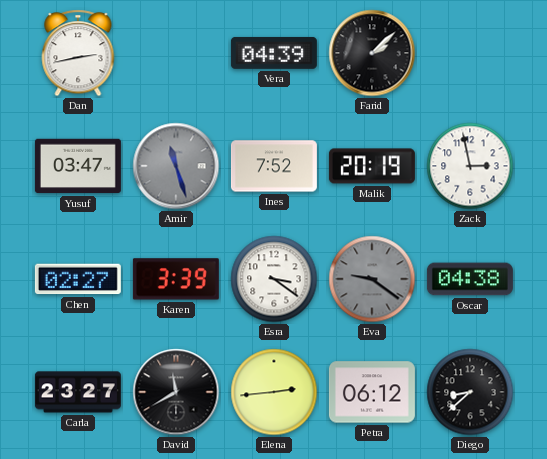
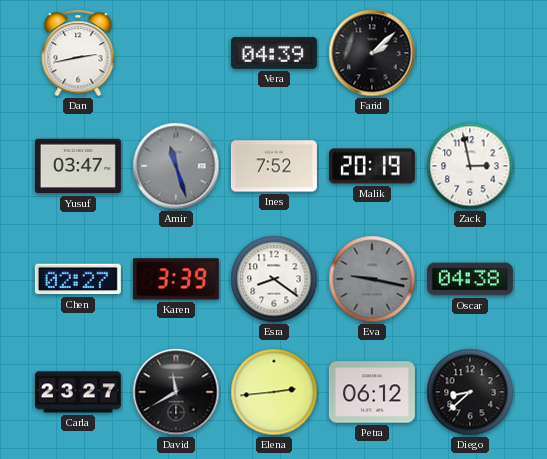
Esra: 3:21 -> 8:21 (274, 279)
Eva: 9:21 -> 9:17 (372, 279)
